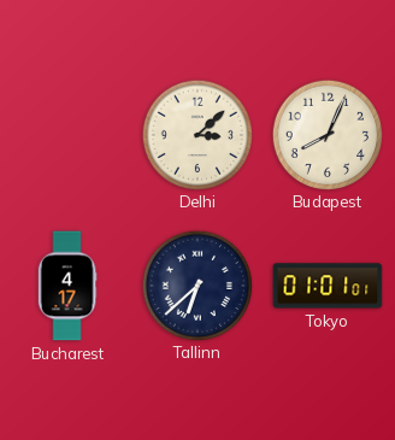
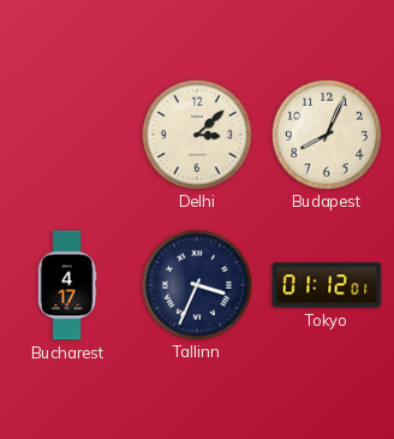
Tallinn: 6:38 -> 3:34 (196, 284)
Tokyo: 01:01 -> 01:12 (327, 285)
